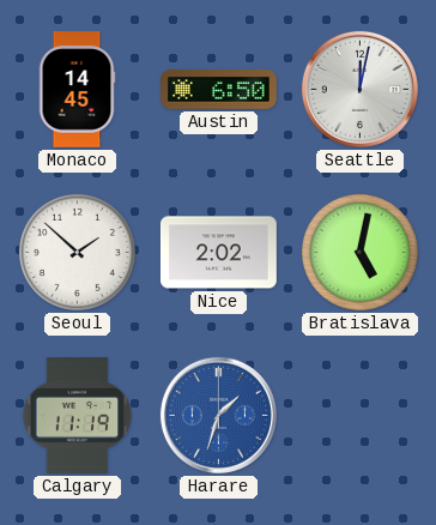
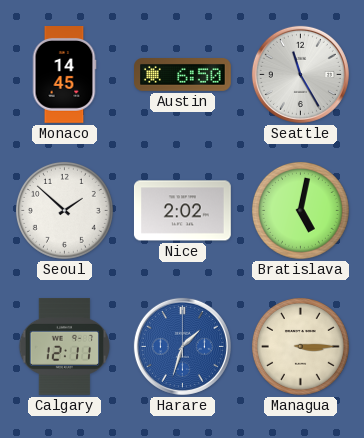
Seattle: 12:02 -> 11:25 (300, 74)
Calgary: 11:19 -> 12:11 (65, 347)
Managua: none -> 3:15 (300, 346)
